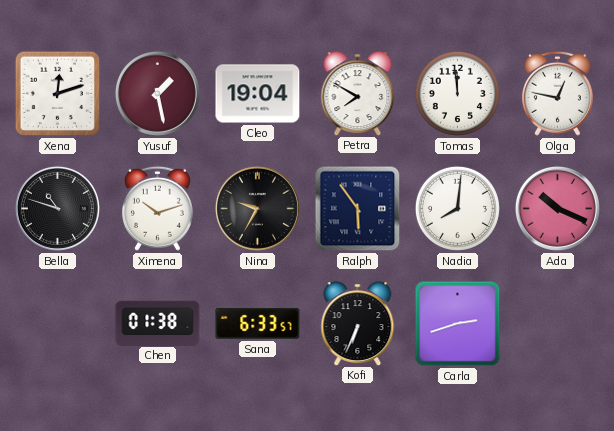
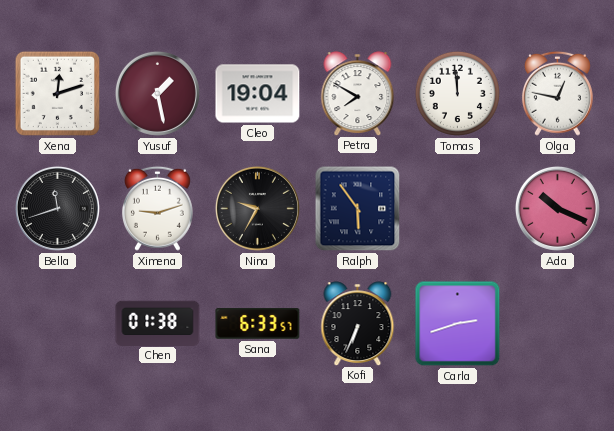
Bella: 10:48 -> 11:42 (57, 208)
Ximena: 10:12 -> 9:12 (157, 208)
Nadia: 8:01 -> none (457, 208)
